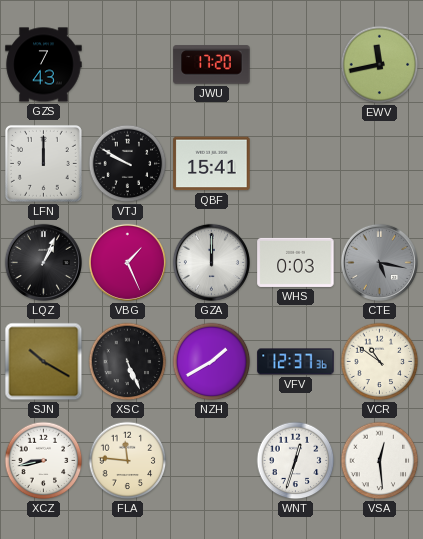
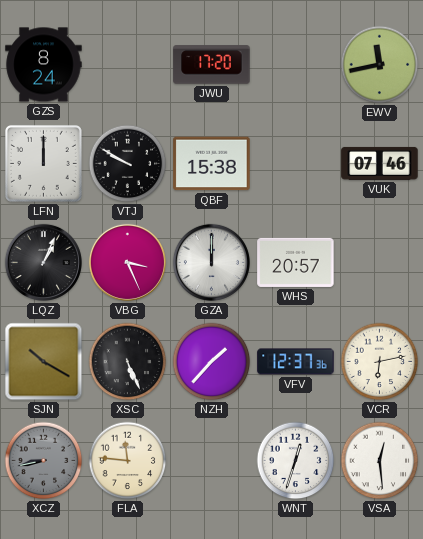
GZS: 7:43 -> 8:24 (44, 65)
QBF: 15:41 -> 15:38 (212, 164)
VUK: none -> 07:46 (380, 163)
VBG: 1:26 -> 3:26 (127, 262)
WHS: 0:03 -> 20:57 (296, 262)
CTE: 5:17 -> none (379, 262)
NZH: 1:40 -> 1:37 (212, 362)
VCR: 10:51 -> 6:13 (380, 362)
XCZ dial: white -> grey (44, 461)
